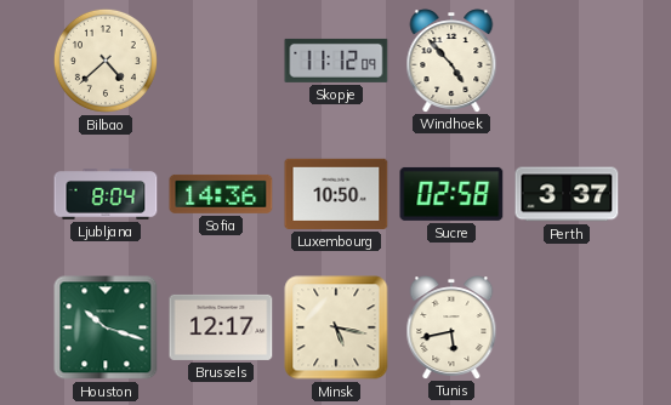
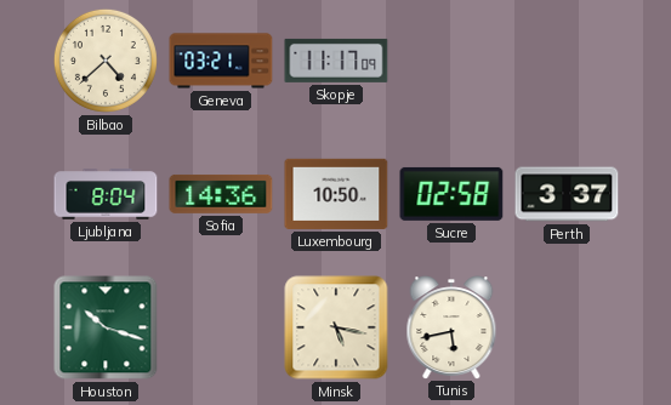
Geneva: none -> 03:21 (221, 61)
Skopje: 11:12 -> 11:17 (336, 61)
Windhoek: 4:53 -> none (451, 61)
Brussels: 12:17 -> none (221, 327)
